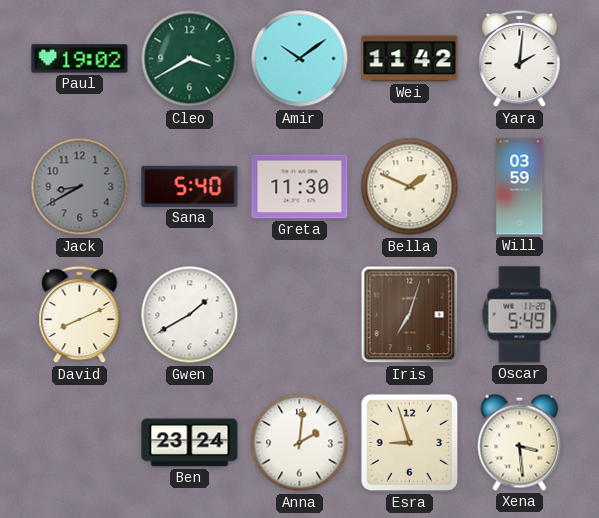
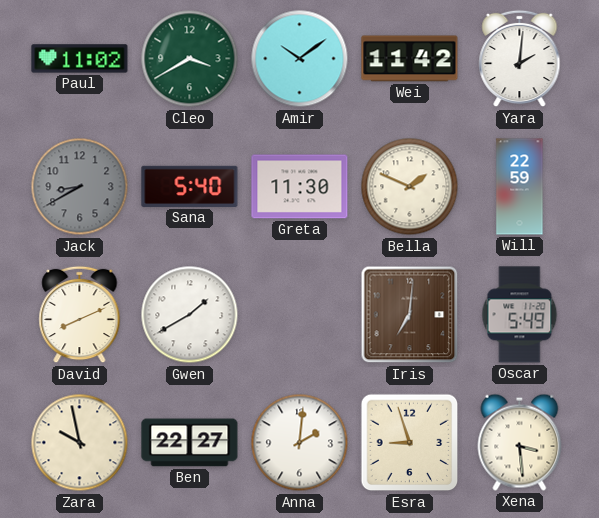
Paul: 19:02 -> 11:02 (80, 59)
Will: 03:59 -> 22:59 (520, 187)
Iris: 7:03 -> 7:01 (410, 315)
Zara: none -> 9:58 (80, 443)
Ben: 23:24 -> 22:27 (190, 443)
